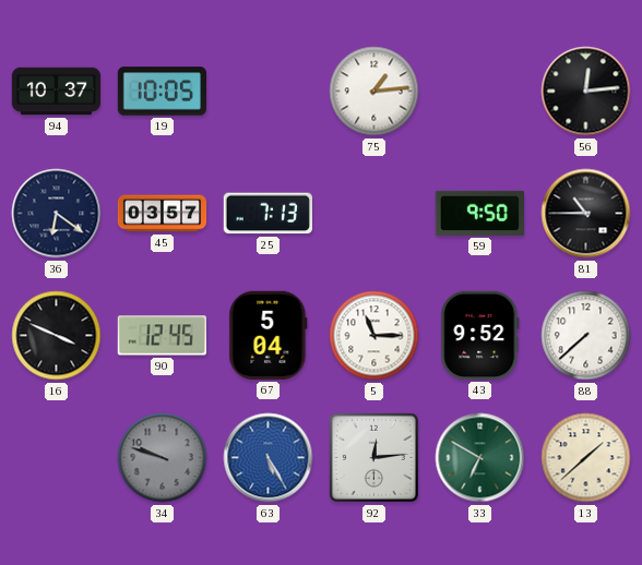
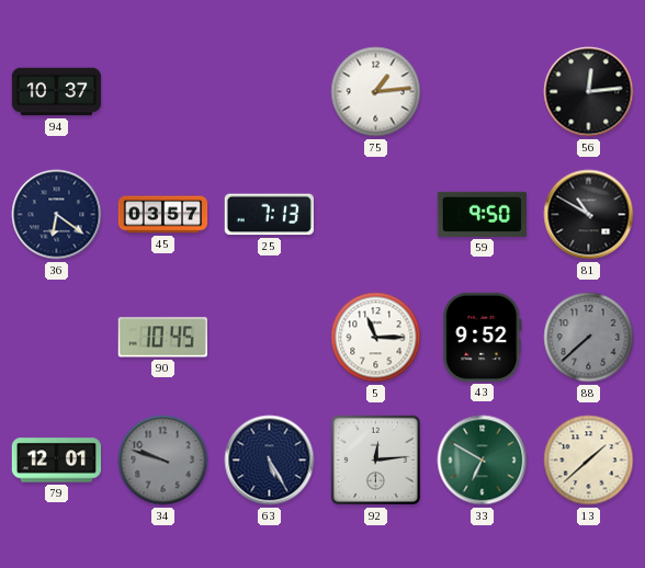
19: 10:05 -> none (162, 92)
81: 10:45 -> 10:50 (589, 215)
16: 3:49 -> none (57, 336)
90: 12:45 -> 10:45 (162, 338)
67: 5:04 -> none (269, 335)
88 dial: white -> grey (589, 338)
79: none -> 12:01 (56, 461)
63 dial: blue -> navy (270, 461)
